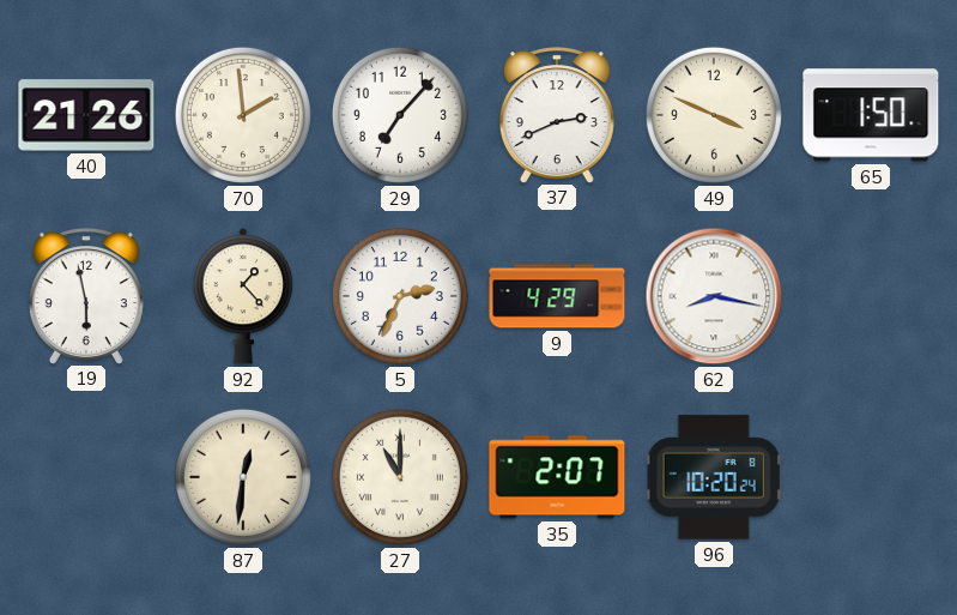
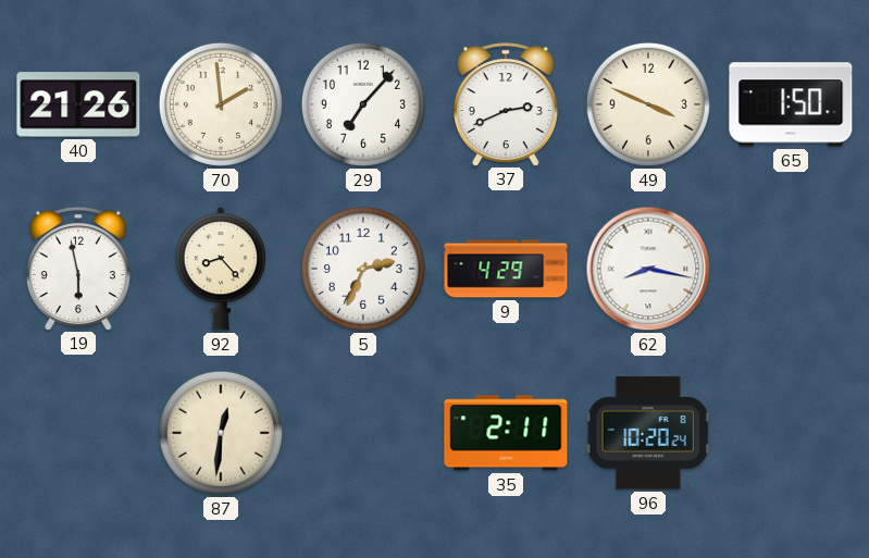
92: 1:23 -> 8:23 (220, 269)
27: 11:00 -> none (400, 477)
35: 2:07 -> 2:11 (506, 433)
